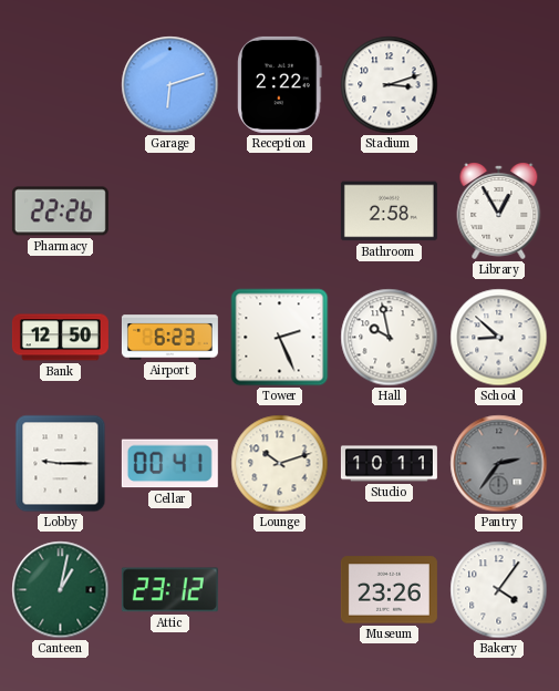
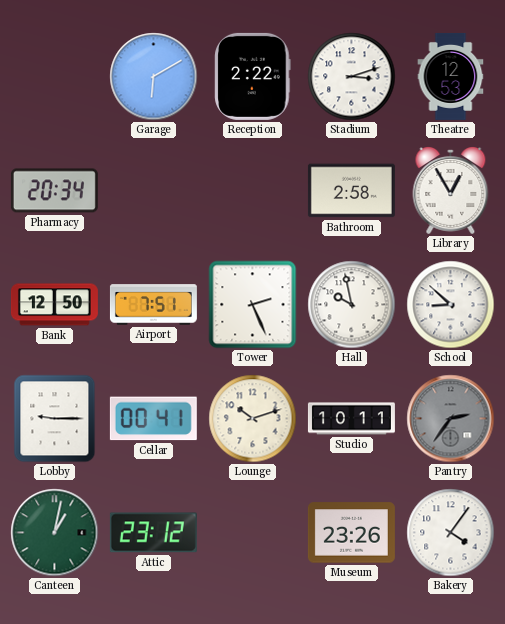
Garage: 6:12 -> 6:10 (154, 77)
Theatre: none -> 12:53 (451, 76)
Pharmacy: 22:26 -> 20:34 (54, 191)
Airport: 6:23 -> 7:51 (153, 305)
